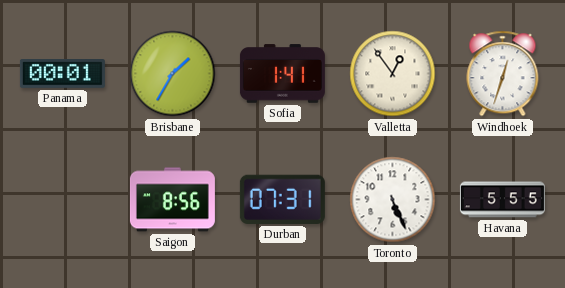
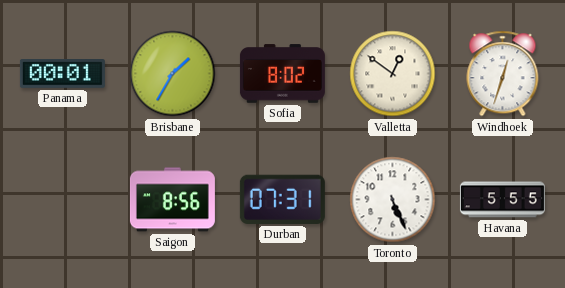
Sofia: 1:41 -> 8:02 (282, 74)
Valletta: 12:54 -> 12:51 (393, 74)
